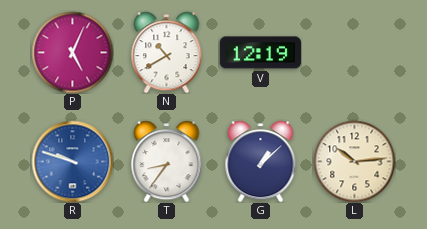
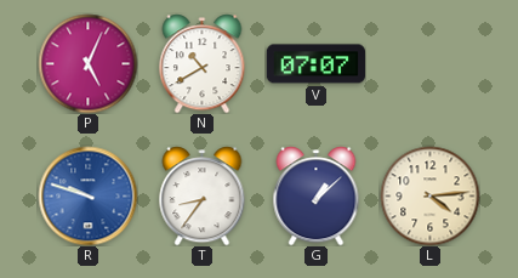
V: 12:19 -> 07:07 (315, 64)
L: 10:14 -> 4:14 (429, 195)
